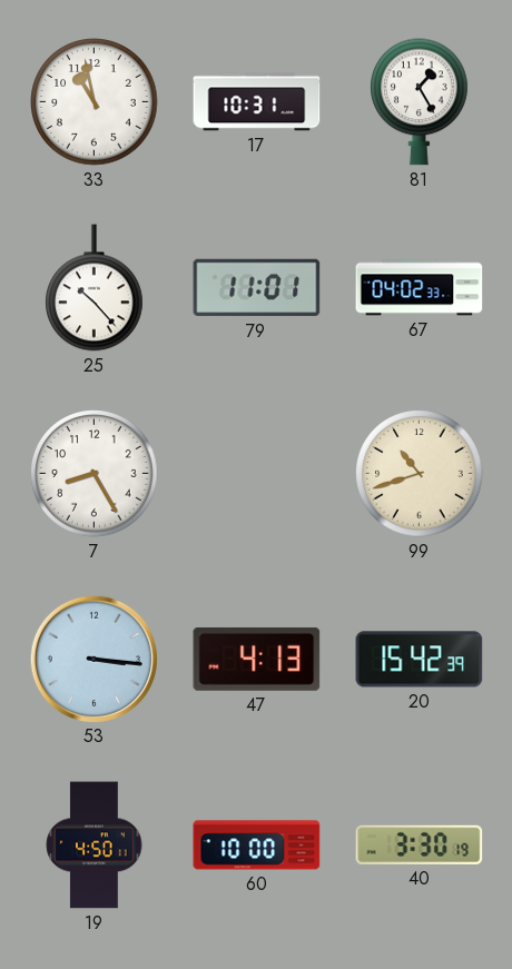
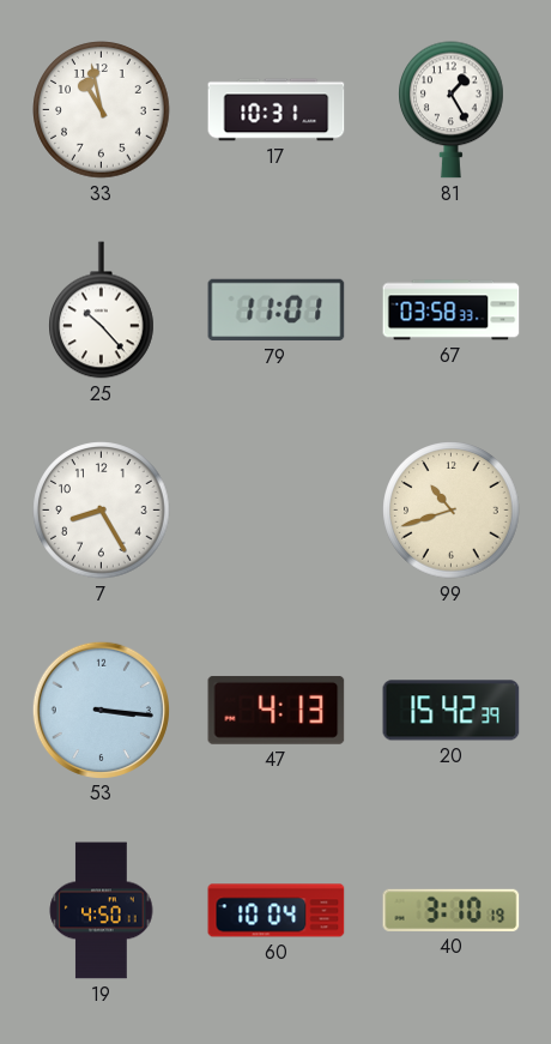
67: 04:02 -> 03:58 (452, 310)
60: 10:00 -> 10:04 (277, 911)
40: 3:30 -> 3:10 (452, 910)
